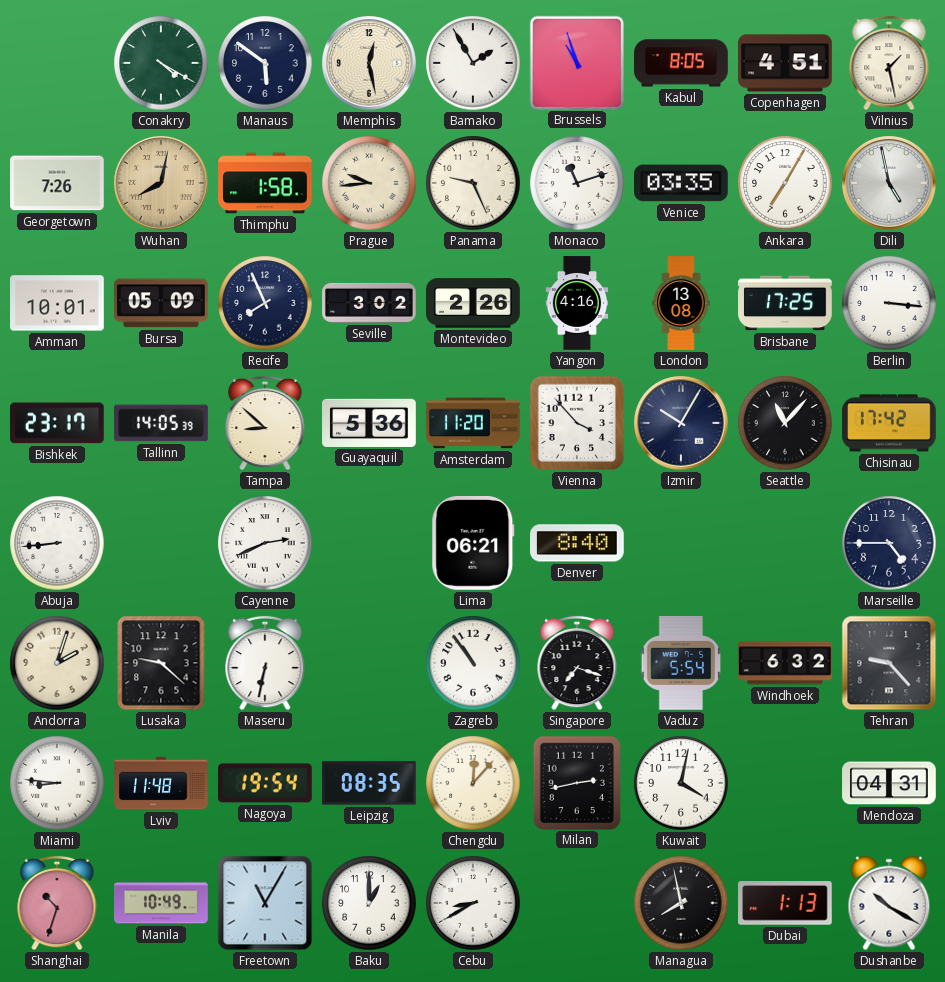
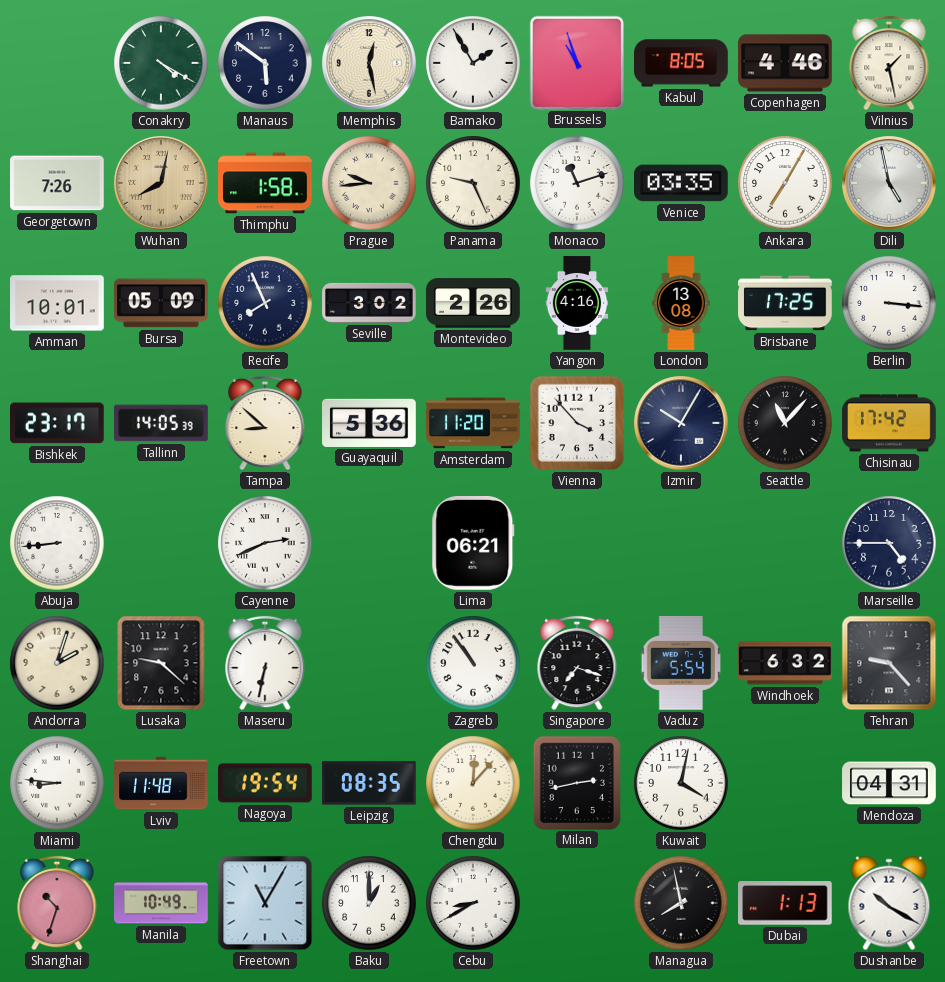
Copenhagen: 4:51 -> 4:46 (785, 63)
Denver: 8:40 -> none (578, 543)
